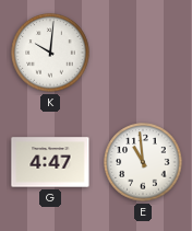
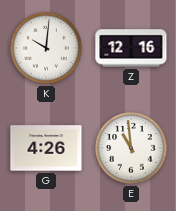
Z: none -> 12:16 (131, 48)
G: 4:47 -> 4:26 (46, 148)
